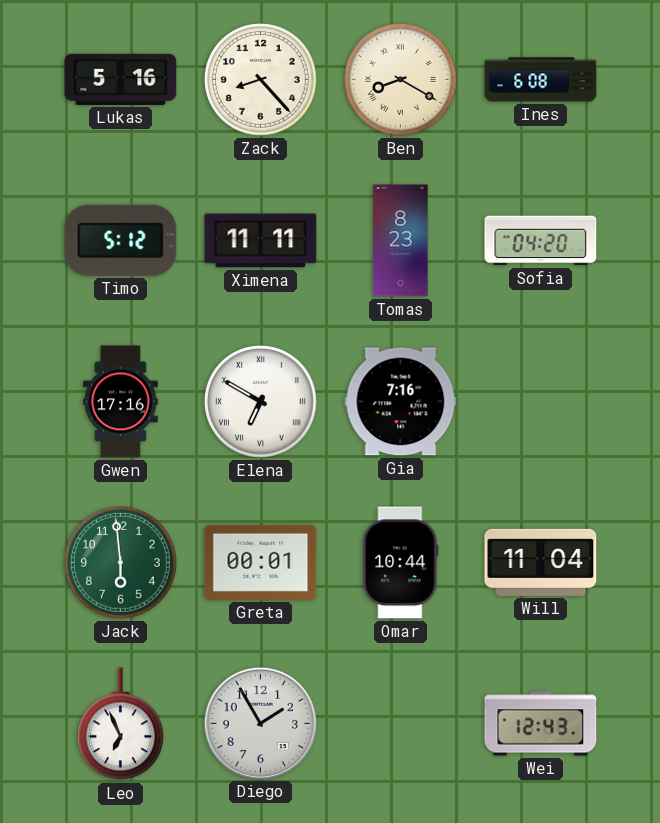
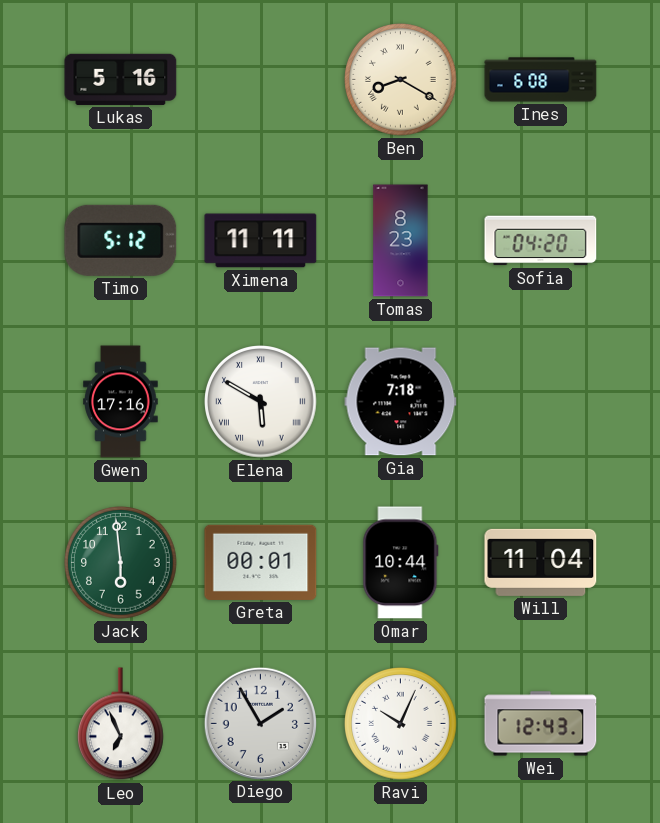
Zack: 8:23 -> none (261, 80)
Elena: 6:50 -> 5:50 (261, 402)
Gia: 7:16 -> 7:18 (401, 402)
Ravi: none -> 10:04 (401, 724)
